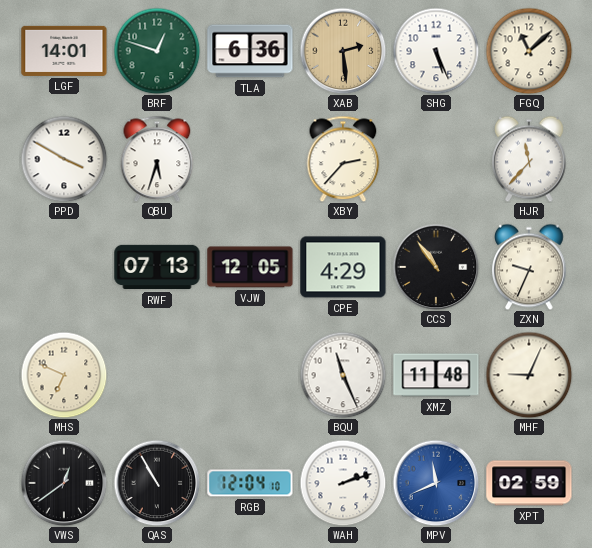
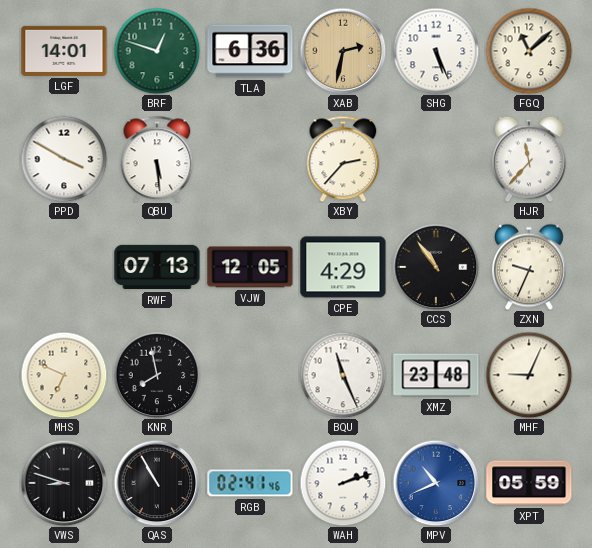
XAB: 2:29 -> 2:32 (343, 51)
QBU: 5:33 -> 5:29 (157, 159)
KNR: none -> 7:58 (157, 375)
XMZ: 11:48 -> 23:48 (436, 375)
VWS: 12:39 -> 8:48 (64, 483)
RGB: 12:04 -> 02:41 (250, 483)
MPV: 11:41 -> 10:41 (436, 483)
XPT: 02:59 -> 05:59 (529, 483)
